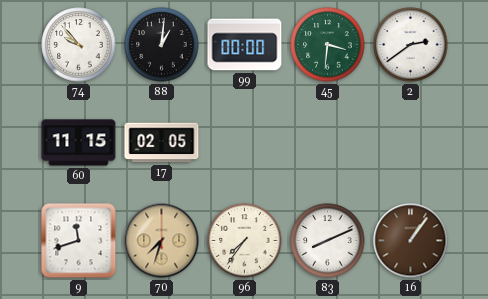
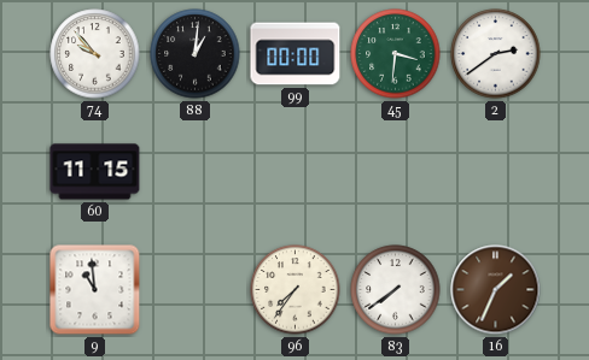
17: 02:05 -> none (162, 143)
9: 11:42 -> 10:59 (95, 290)
70: 7:33 -> none (162, 241)
83: 8:11 -> 7:39 (396, 290)
16: 1:06 -> 1:34 (496, 290)
